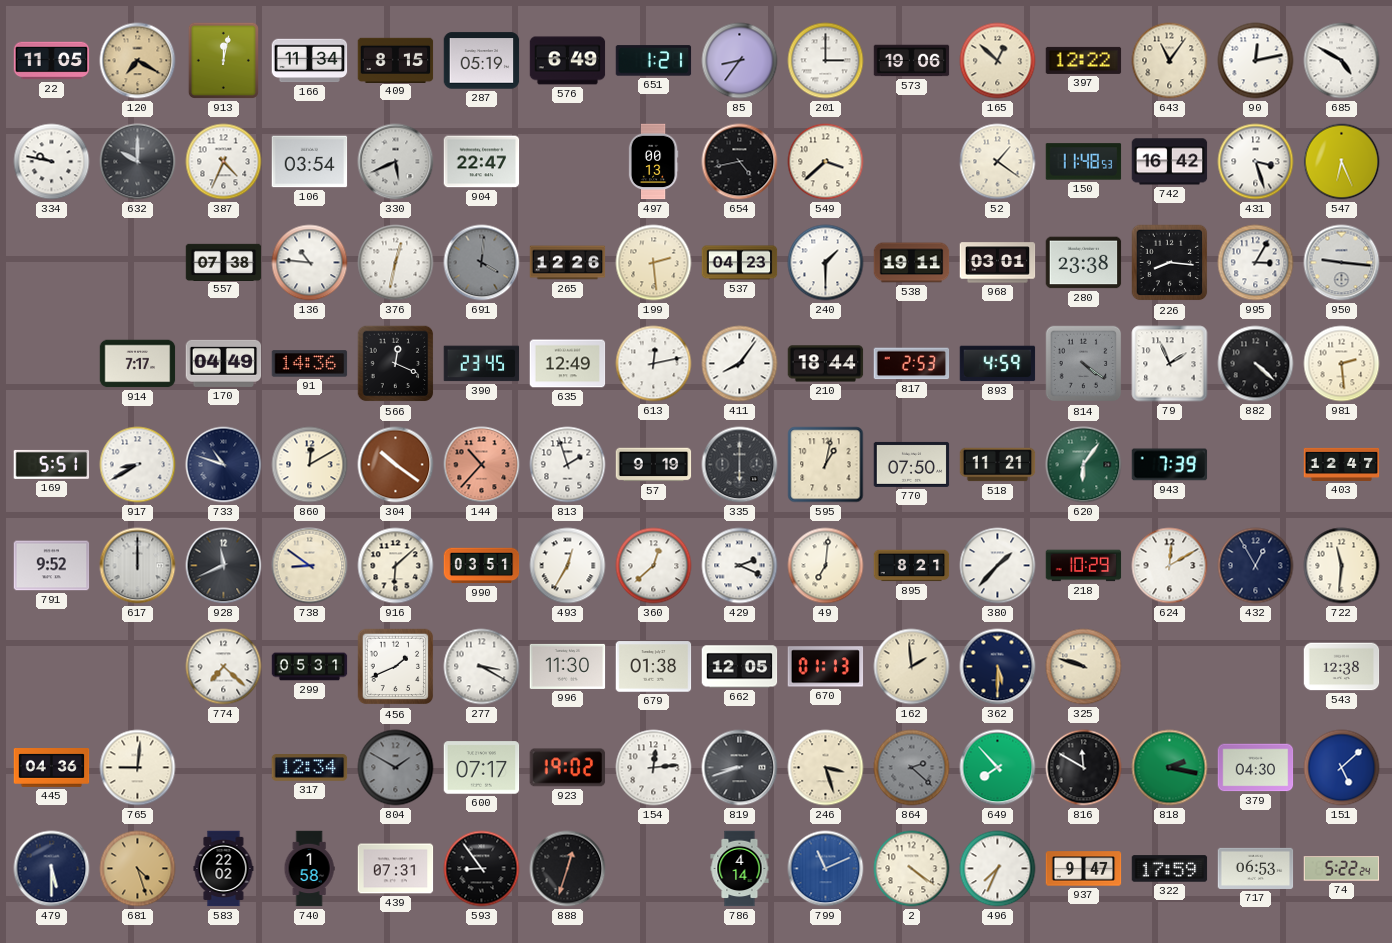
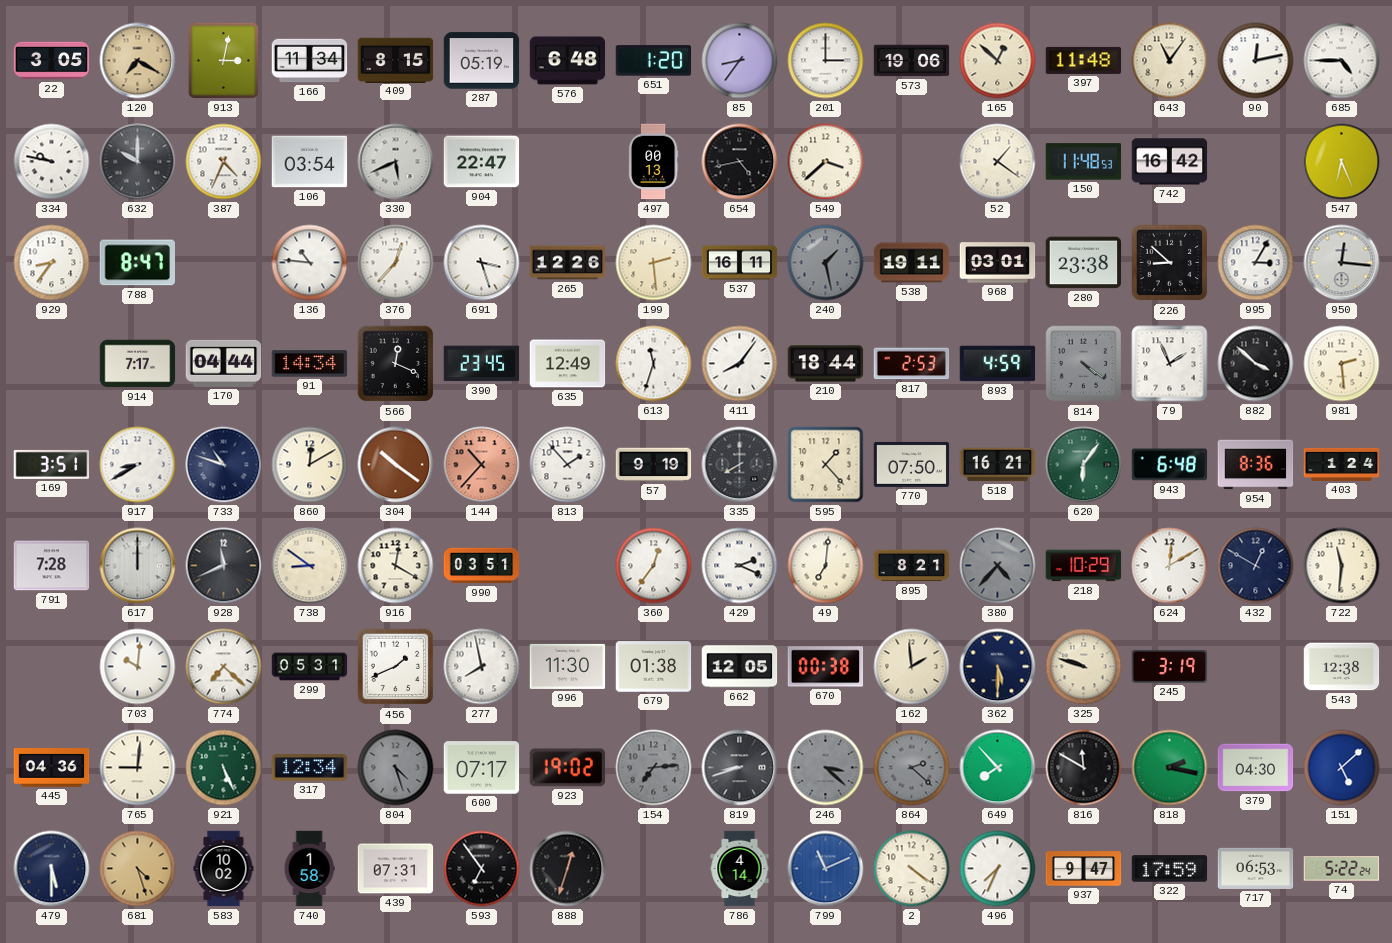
22: 11:05 -> 3:05 (52, 61)
913: 12:02 -> 3:02 (223, 60)
576: 6:49 -> 6:48 (568, 61)
651: 1:21 -> 1:20 (654, 61)
397: 12:22 -> 11:48 (1084, 60)
685: 4:50 -> 4:45 (1342, 61)
431: 3:27 -> none (1256, 162)
929: none -> 8:36 (52, 263)
788: none -> 8:47 (138, 263)
557: 07:38 -> none (224, 262)
376: 12:32 -> 12:37 (396, 263)
691: 4:01 -> 3:27 (482, 263)
691 dial: grey -> white (482, 263)
537: 04:23 -> 16:11 (740, 263)
240: 1:30 -> 1:28 (826, 263)
240 dial: white -> grey (826, 263)
226: 8:16 -> 8:52 (1170, 263)
950: 9:16 -> 12:16 (1342, 263)
170: 04:49 -> 04:44 (224, 363)
91: 14:36 -> 14:34 (310, 364)
613: 12:13 -> 11:33 (654, 364)
882: 4:22 -> 3:52 (1256, 364)
169: 5:51 -> 3:51 (52, 464)
813: 1:57 -> 1:53 (568, 465)
335: 6:00 -> 8:00 (740, 465)
595: 1:02 -> 1:23 (826, 465)
518: 11:21 -> 16:21 (998, 465)
943: 7:39 -> 6:48 (1170, 465)
954: none -> 8:36 (1256, 465)
403: 12:47 -> 1:24 (1342, 464)
791: 9:52 -> 7:28 (52, 566)
916: 6:08 -> 12:20 (396, 566)
493: 12:35 -> none (568, 566)
360: 12:38 -> 12:36 (654, 566)
380: 1:37 -> 4:37 (998, 566)
380 dial: white -> grey (998, 566)
432: 12:55 -> 12:50 (1256, 566)
703: none -> 10:01 (138, 667)
277: 3:20 -> 7:58 (482, 667)
670: 01:13 -> 00:38 (826, 667)
245: none -> 3:19 (1170, 666)
921: none -> 5:26 (224, 768)
804: 1:50 -> 4:27 (396, 768)
154: 12:14 -> 7:14 (654, 768)
154 dial: white -> grey (654, 768)
246: 3:27 -> 3:22 (826, 768)
246 dial: cream -> grey (826, 768)
583: 22:02 -> 10:02 (224, 869)
593: 8:54 -> 6:54 (482, 869)
